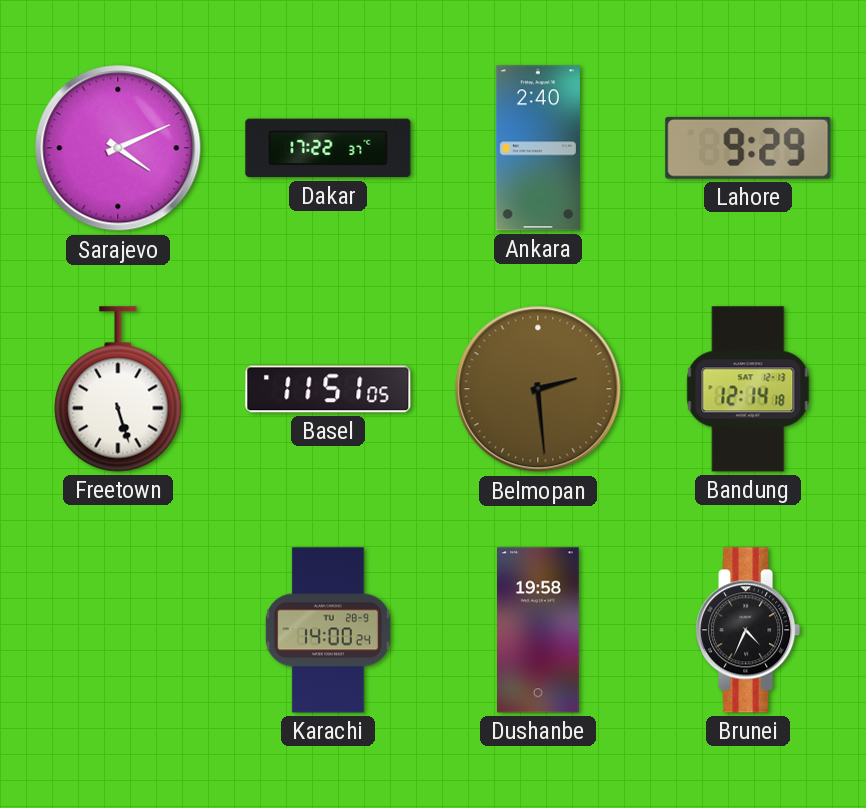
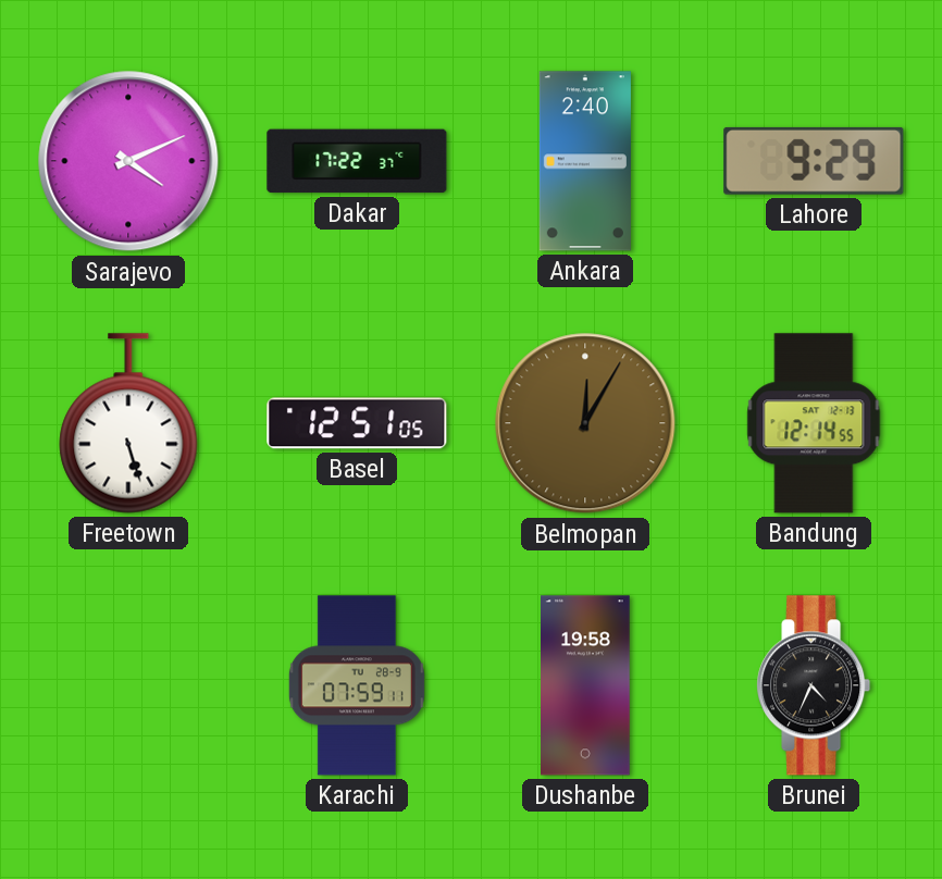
Basel: 11:51 -> 12:51 (357, 423)
Belmopan: 2:29 -> 12:05 (585, 423)
Bandung: 12:14:18 -> 12:14:55 (814, 423)
Karachi: 14:00 -> 07:59 (357, 685)
